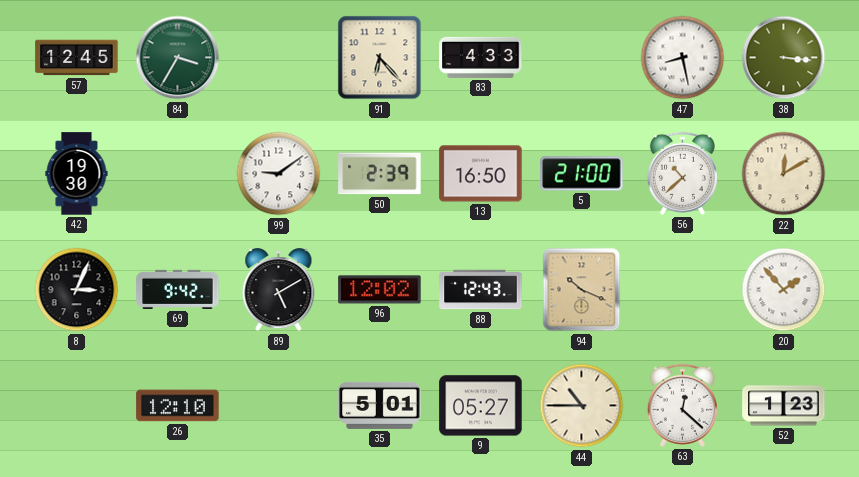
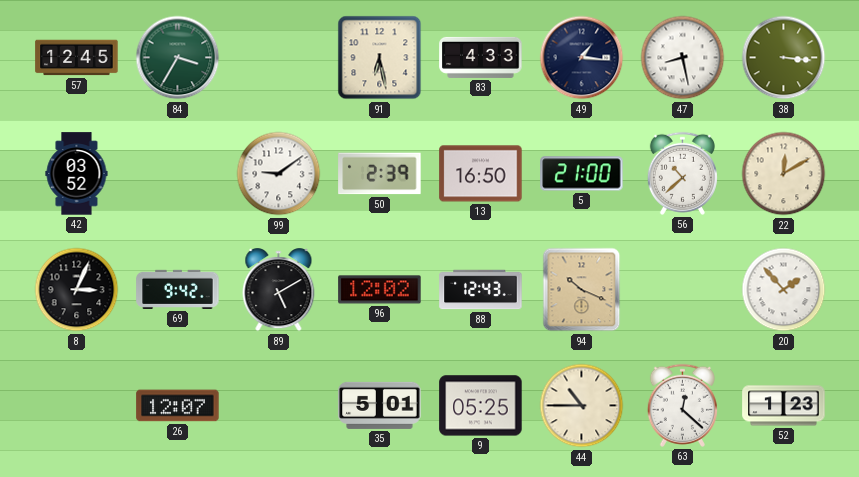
91: 6:23 -> 6:28 (380, 58)
49: none -> 1:16 (582, 58)
42: 19:30 -> 03:52 (77, 174)
26: 12:10 -> 12:07 (178, 406)
9: 05:27 -> 05:25 (481, 406)
